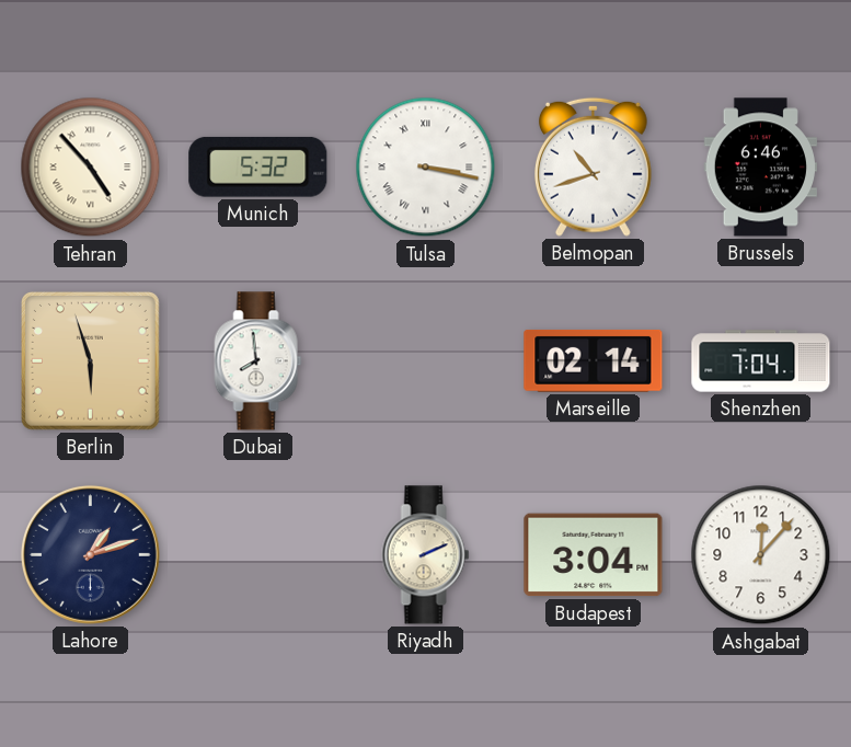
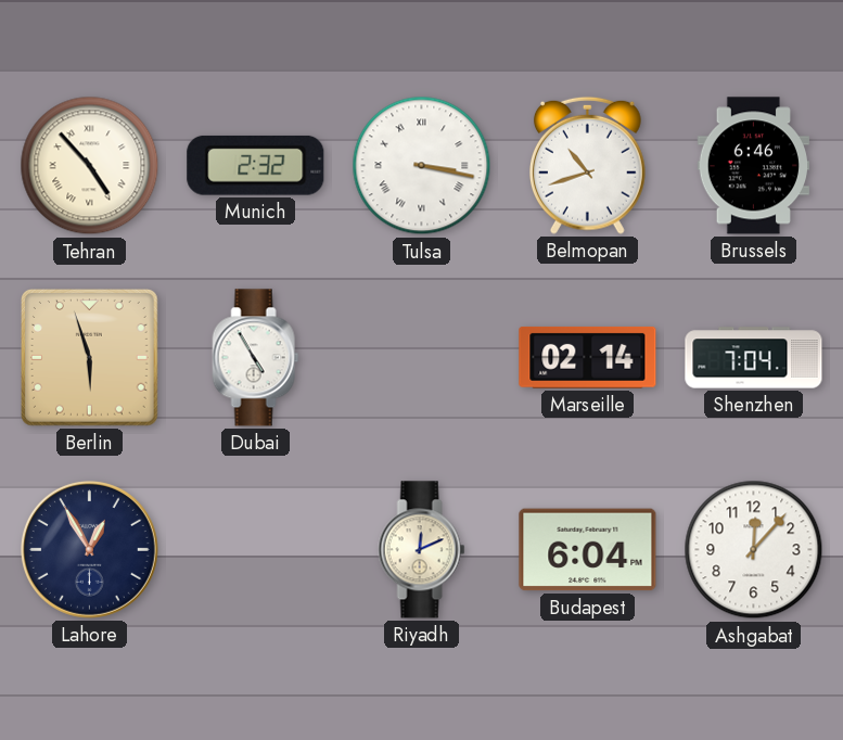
Munich: 5:32 -> 2:32 (256, 165)
Dubai: 7:59 -> 4:55 (256, 358)
Lahore: 1:12 -> 12:55 (89, 549)
Riyadh: 2:11 -> 12:11 (422, 550)
Budapest: 3:04 -> 6:04 (588, 550)
